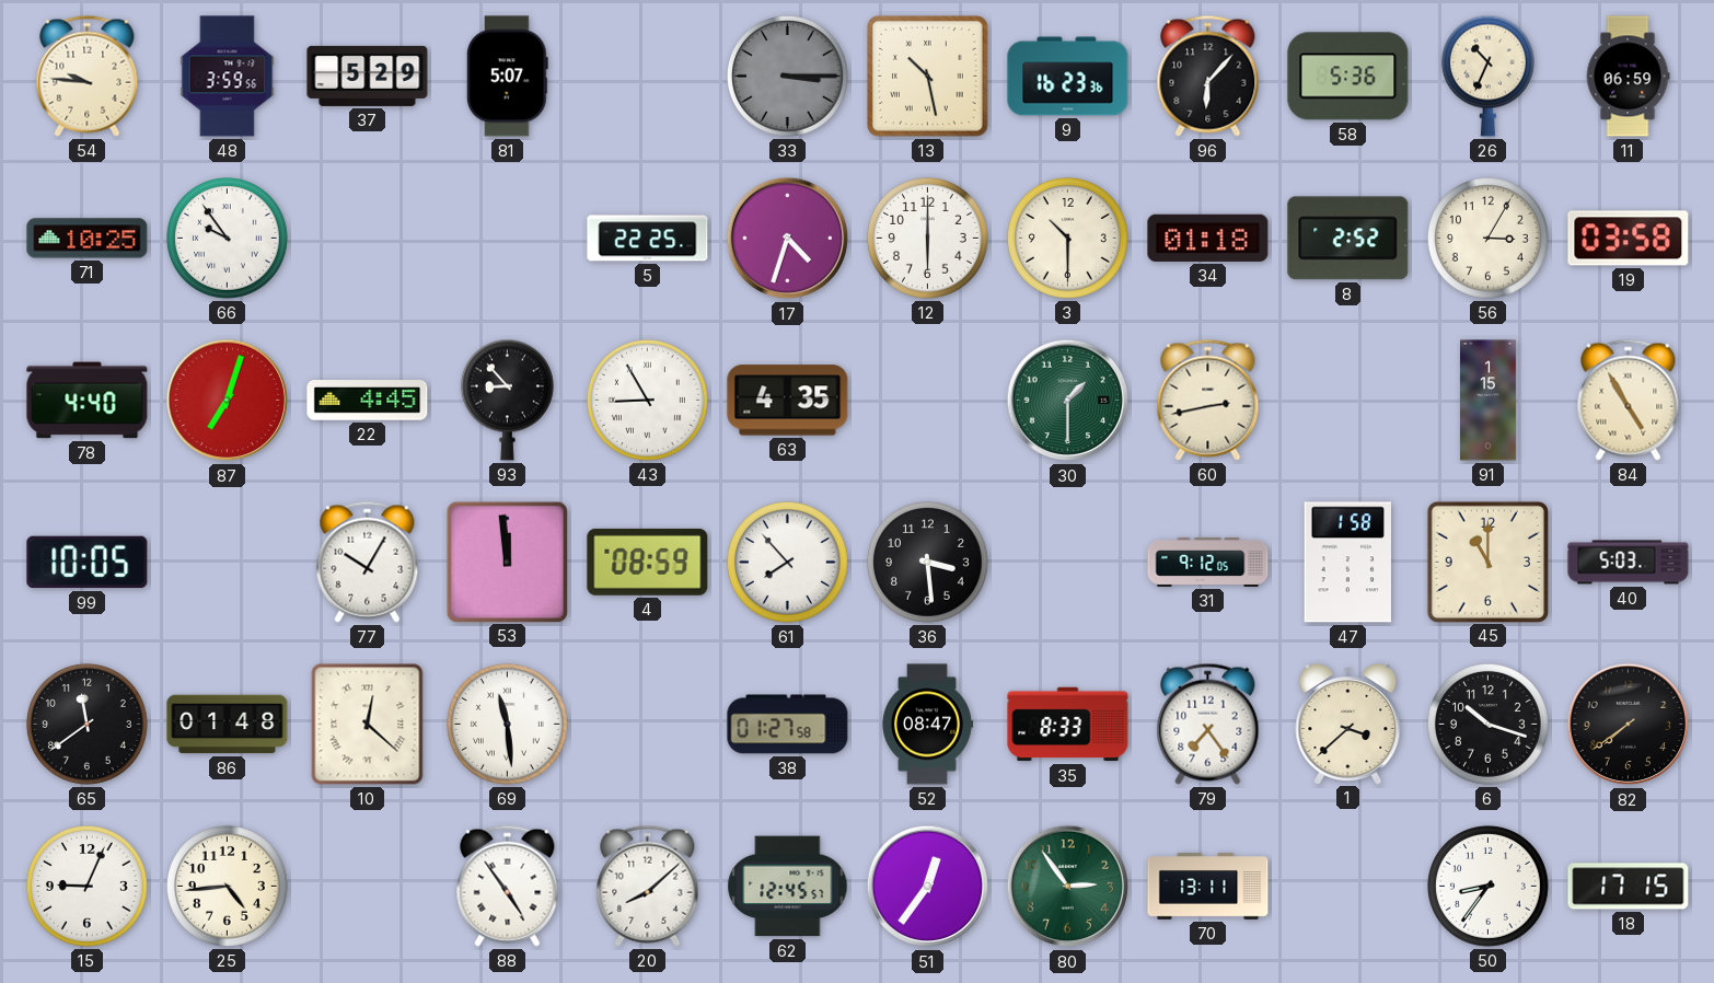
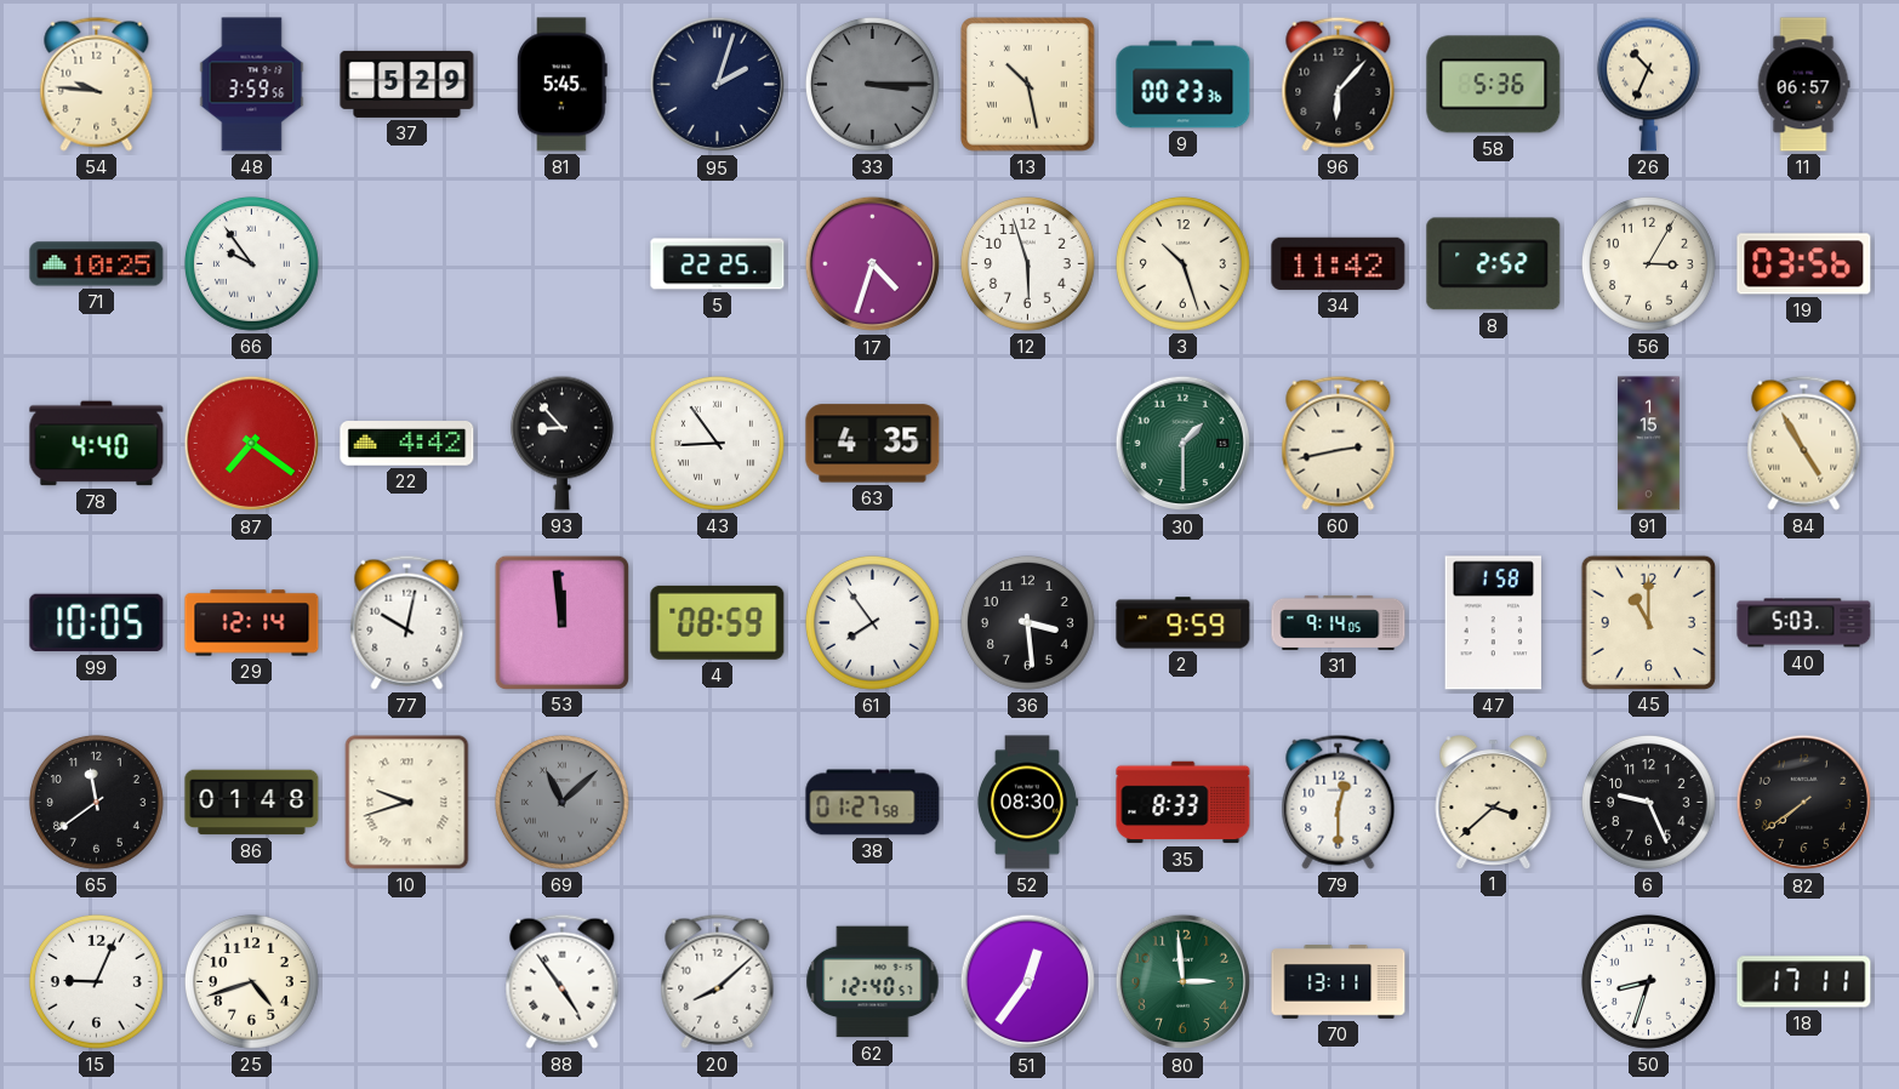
81: 5:07 -> 5:45 (561, 85)
95: none -> 2:03 (718, 85)
9: 16:23 -> 00:23 (1184, 85)
11: 06:59 -> 06:57 (1803, 85)
12: 6:00 -> 5:57 (1027, 263)
3: 10:30 -> 10:27 (1182, 263)
34: 01:18 -> 11:42 (1339, 263)
19: 03:58 -> 03:56 (1804, 264)
87: 7:03 -> 7:21 (252, 444)
22: 4:45 -> 4:42 (407, 444)
43: 8:55 -> 8:54 (717, 443)
29: none -> 12:14 (252, 623)
77: 10:05 -> 10:02 (407, 622)
61: 7:53 -> 7:54 (872, 622)
2: none -> 9:59 (1184, 623)
31: 9:12 -> 9:14 (1339, 622)
10: 12:22 -> 9:42 (407, 803)
69: 11:29 -> 11:08 (561, 802)
69 dial: white -> grey (561, 802)
52: 08:47 -> 08:30 (1027, 803)
79: 7:24 -> 12:30 (1339, 802)
6: 10:18 -> 9:26 (1648, 802)
25: 4:44 -> 4:42 (251, 981)
62: 12:45 -> 12:40 (873, 982)
80: 2:54 -> 2:59 (1184, 982)
50: 8:36 -> 8:33 (1648, 981)
18: 17:15 -> 17:11 (1804, 982)
